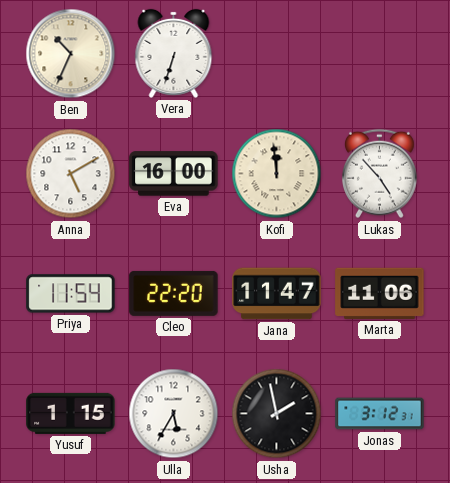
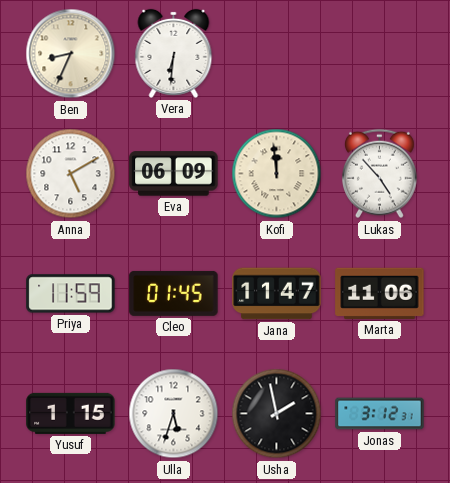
Ben: 10:34 -> 8:34 (71, 54)
Vera: 6:33 -> 6:31 (174, 53)
Eva: 16:00 -> 06:09 (174, 174)
Priya: 11:54 -> 11:59 (71, 294)
Cleo: 22:20 -> 01:45 (174, 293)
Ulla: 5:35 -> 5:33 (174, 414)
